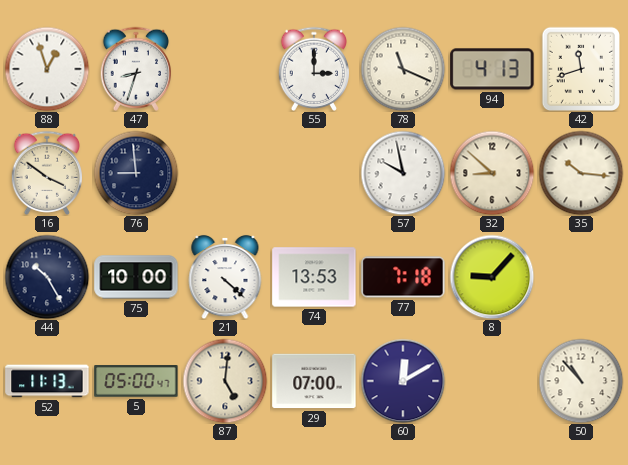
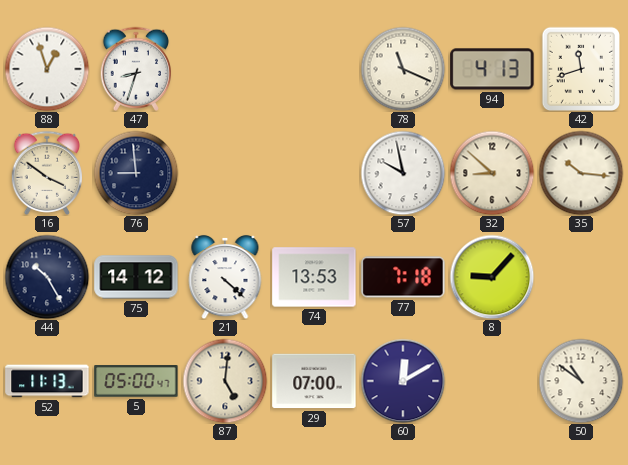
55: 3:00 -> none (313, 69)
75: 10:00 -> 14:12 (136, 277)
50: 10:53 -> 10:51 (581, 381)
